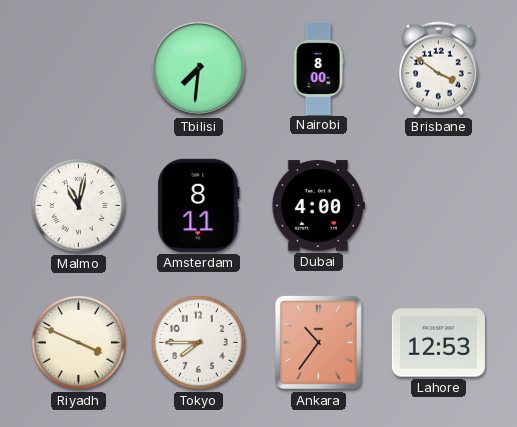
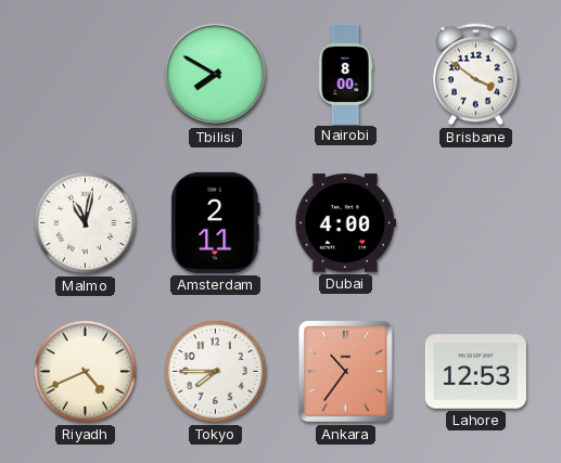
Tbilisi: 7:31 -> 7:50 (215, 74)
Amsterdam: 8:11 -> 2:11 (216, 222)
Riyadh: 3:49 -> 4:41 (85, 371)
